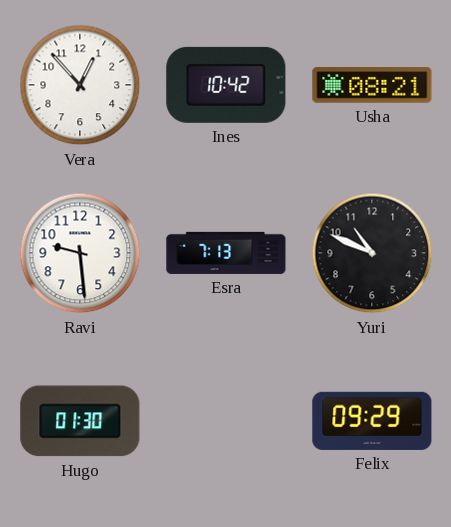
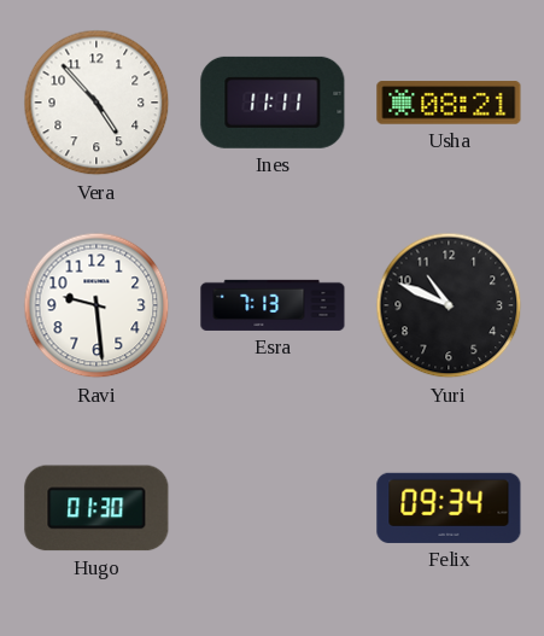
Vera: 12:53 -> 4:53 (96, 103)
Ines: 10:42 -> 11:11 (273, 103)
Felix: 09:29 -> 09:34 (449, 508)
